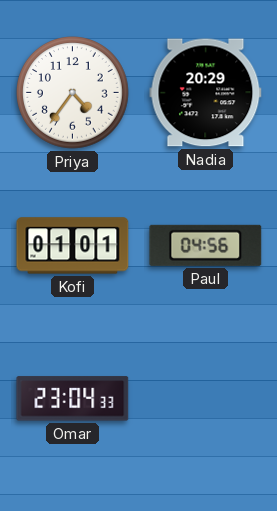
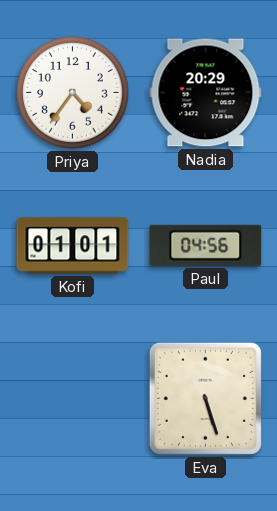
Omar: 23:04 -> none (73, 399)
Eva: none -> 5:27 (205, 398)
